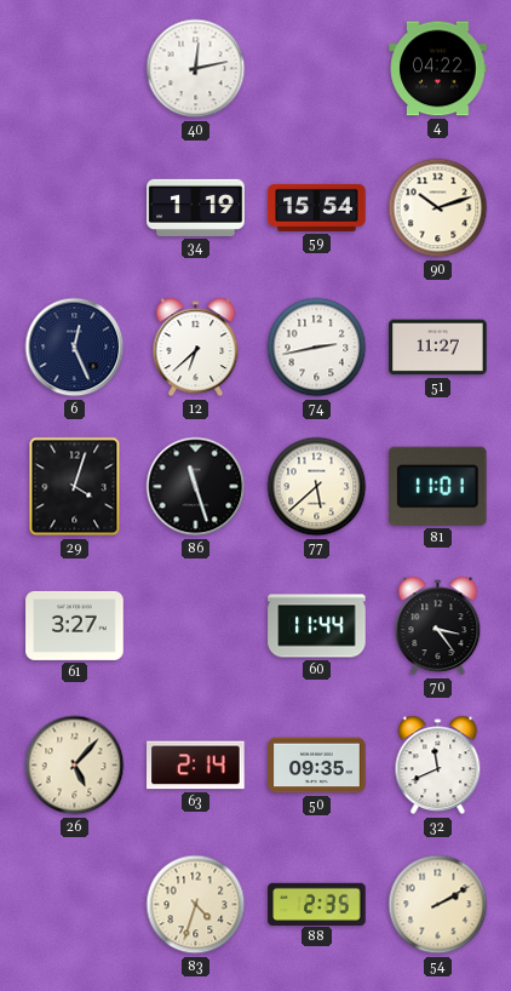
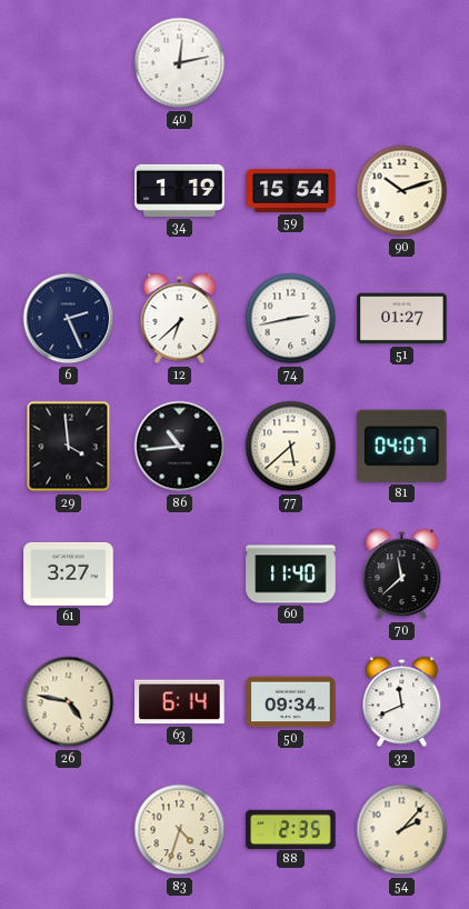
4: 04:22 -> none (438, 69)
6: 12:26 -> 2:26 (69, 319)
51: 11:27 -> 01:27 (402, 319)
29: 4:03 -> 3:59 (69, 447)
86: 11:27 -> 10:44 (180, 447)
81: 11:01 -> 04:07 (401, 446)
60: 11:44 -> 11:40 (291, 575)
70: 3:24 -> 11:38 (402, 575)
26: 5:07 -> 4:47 (69, 702)
63: 2:14 -> 6:14 (180, 702)
50: 09:35 -> 09:34 (291, 702)
54: 2:10 -> 2:07 (402, 830)
